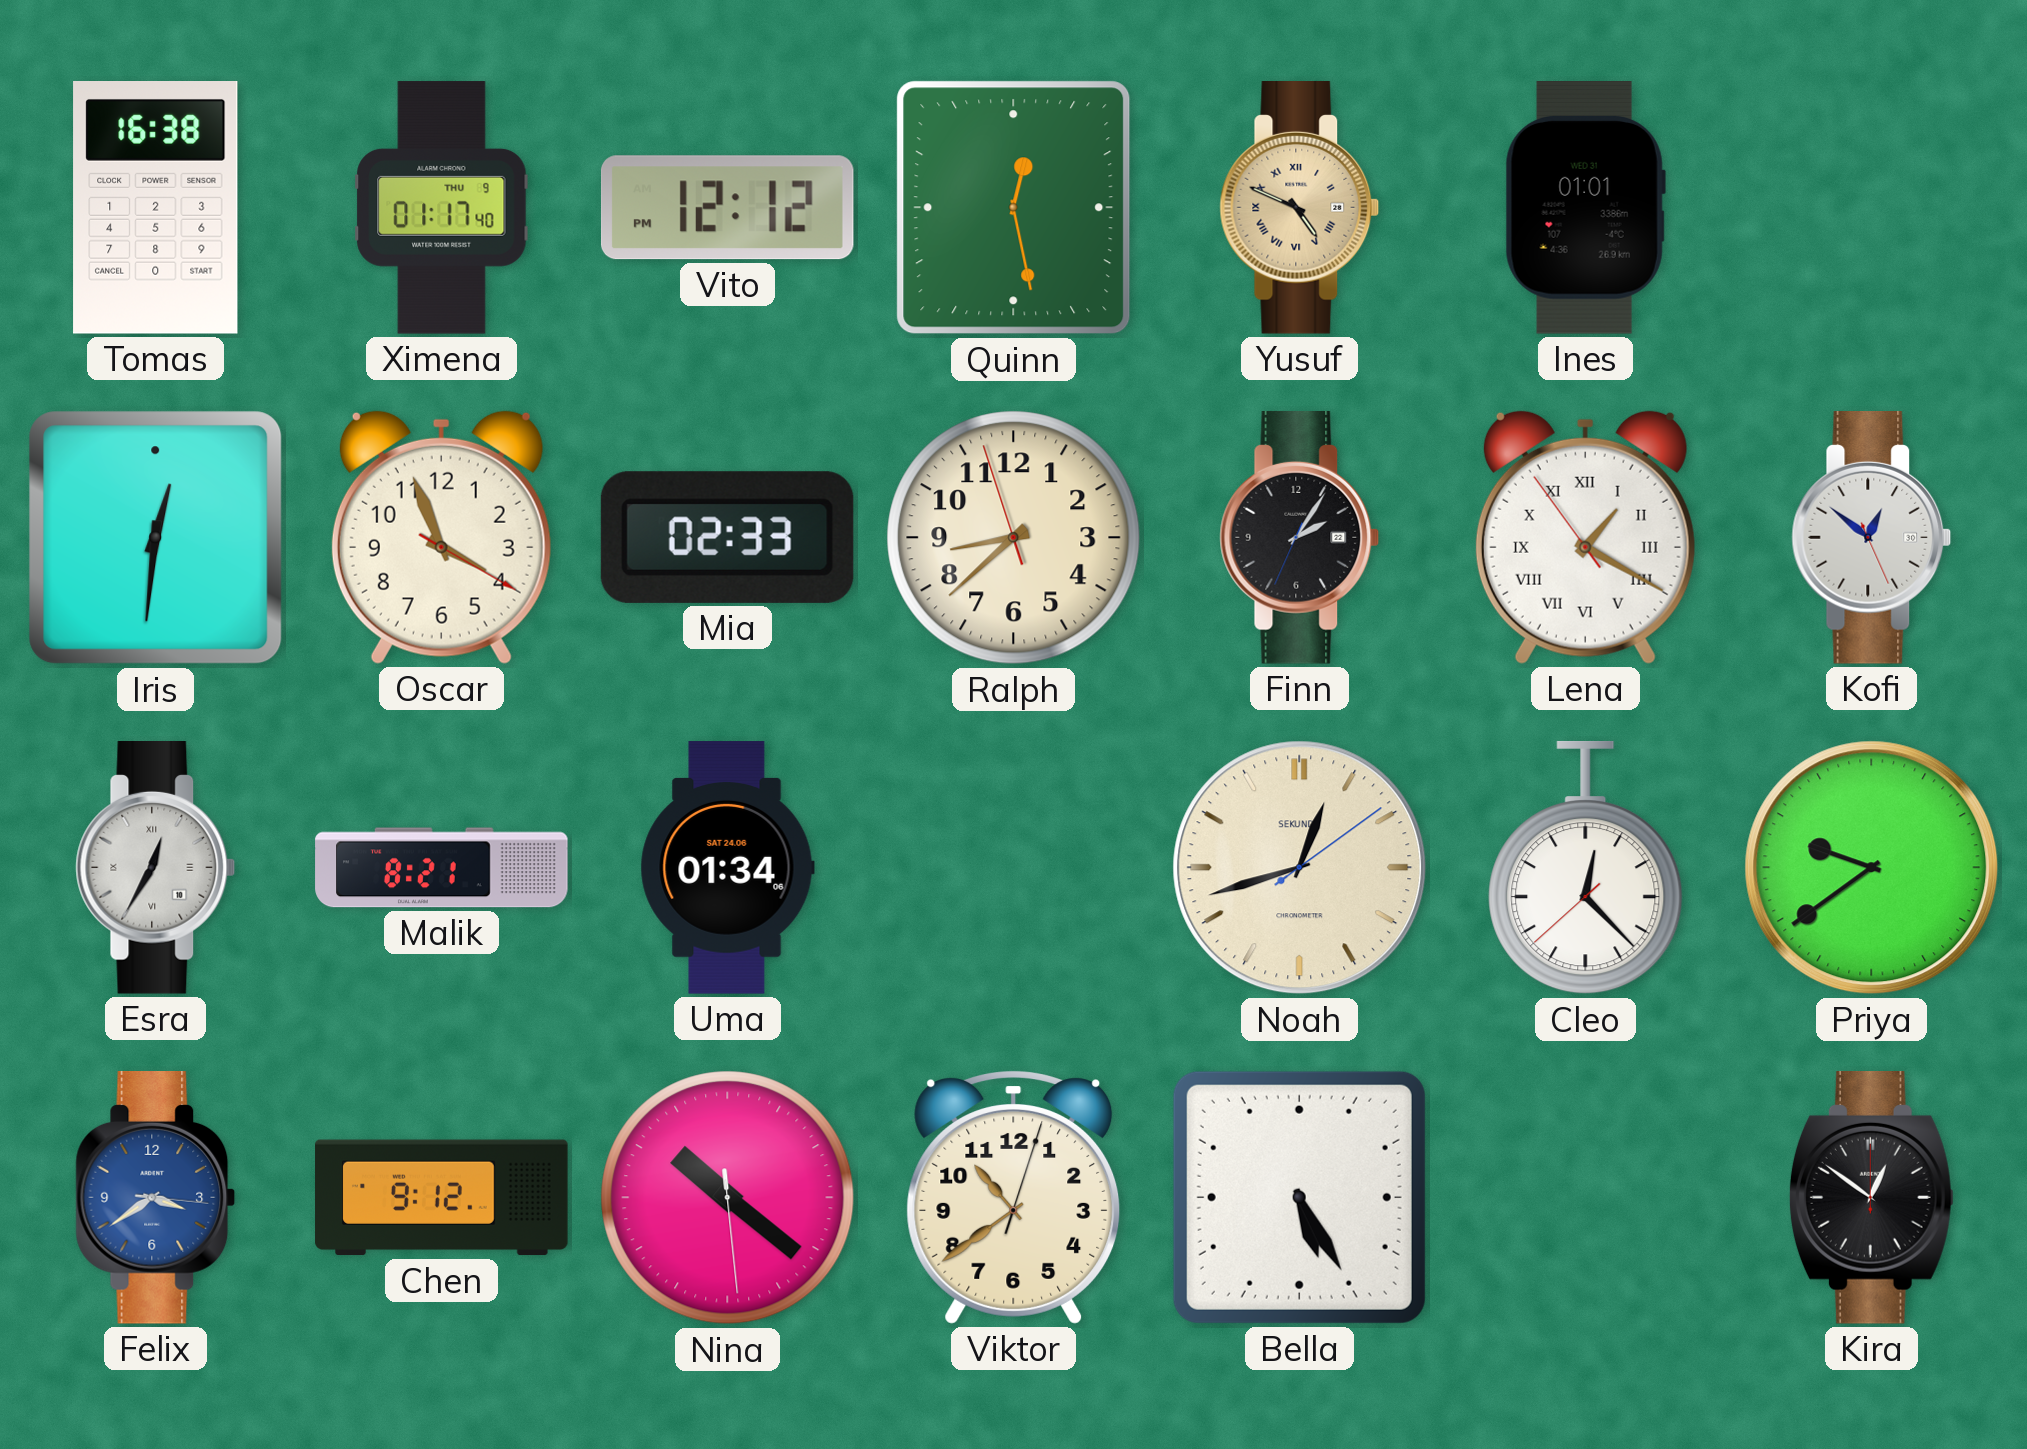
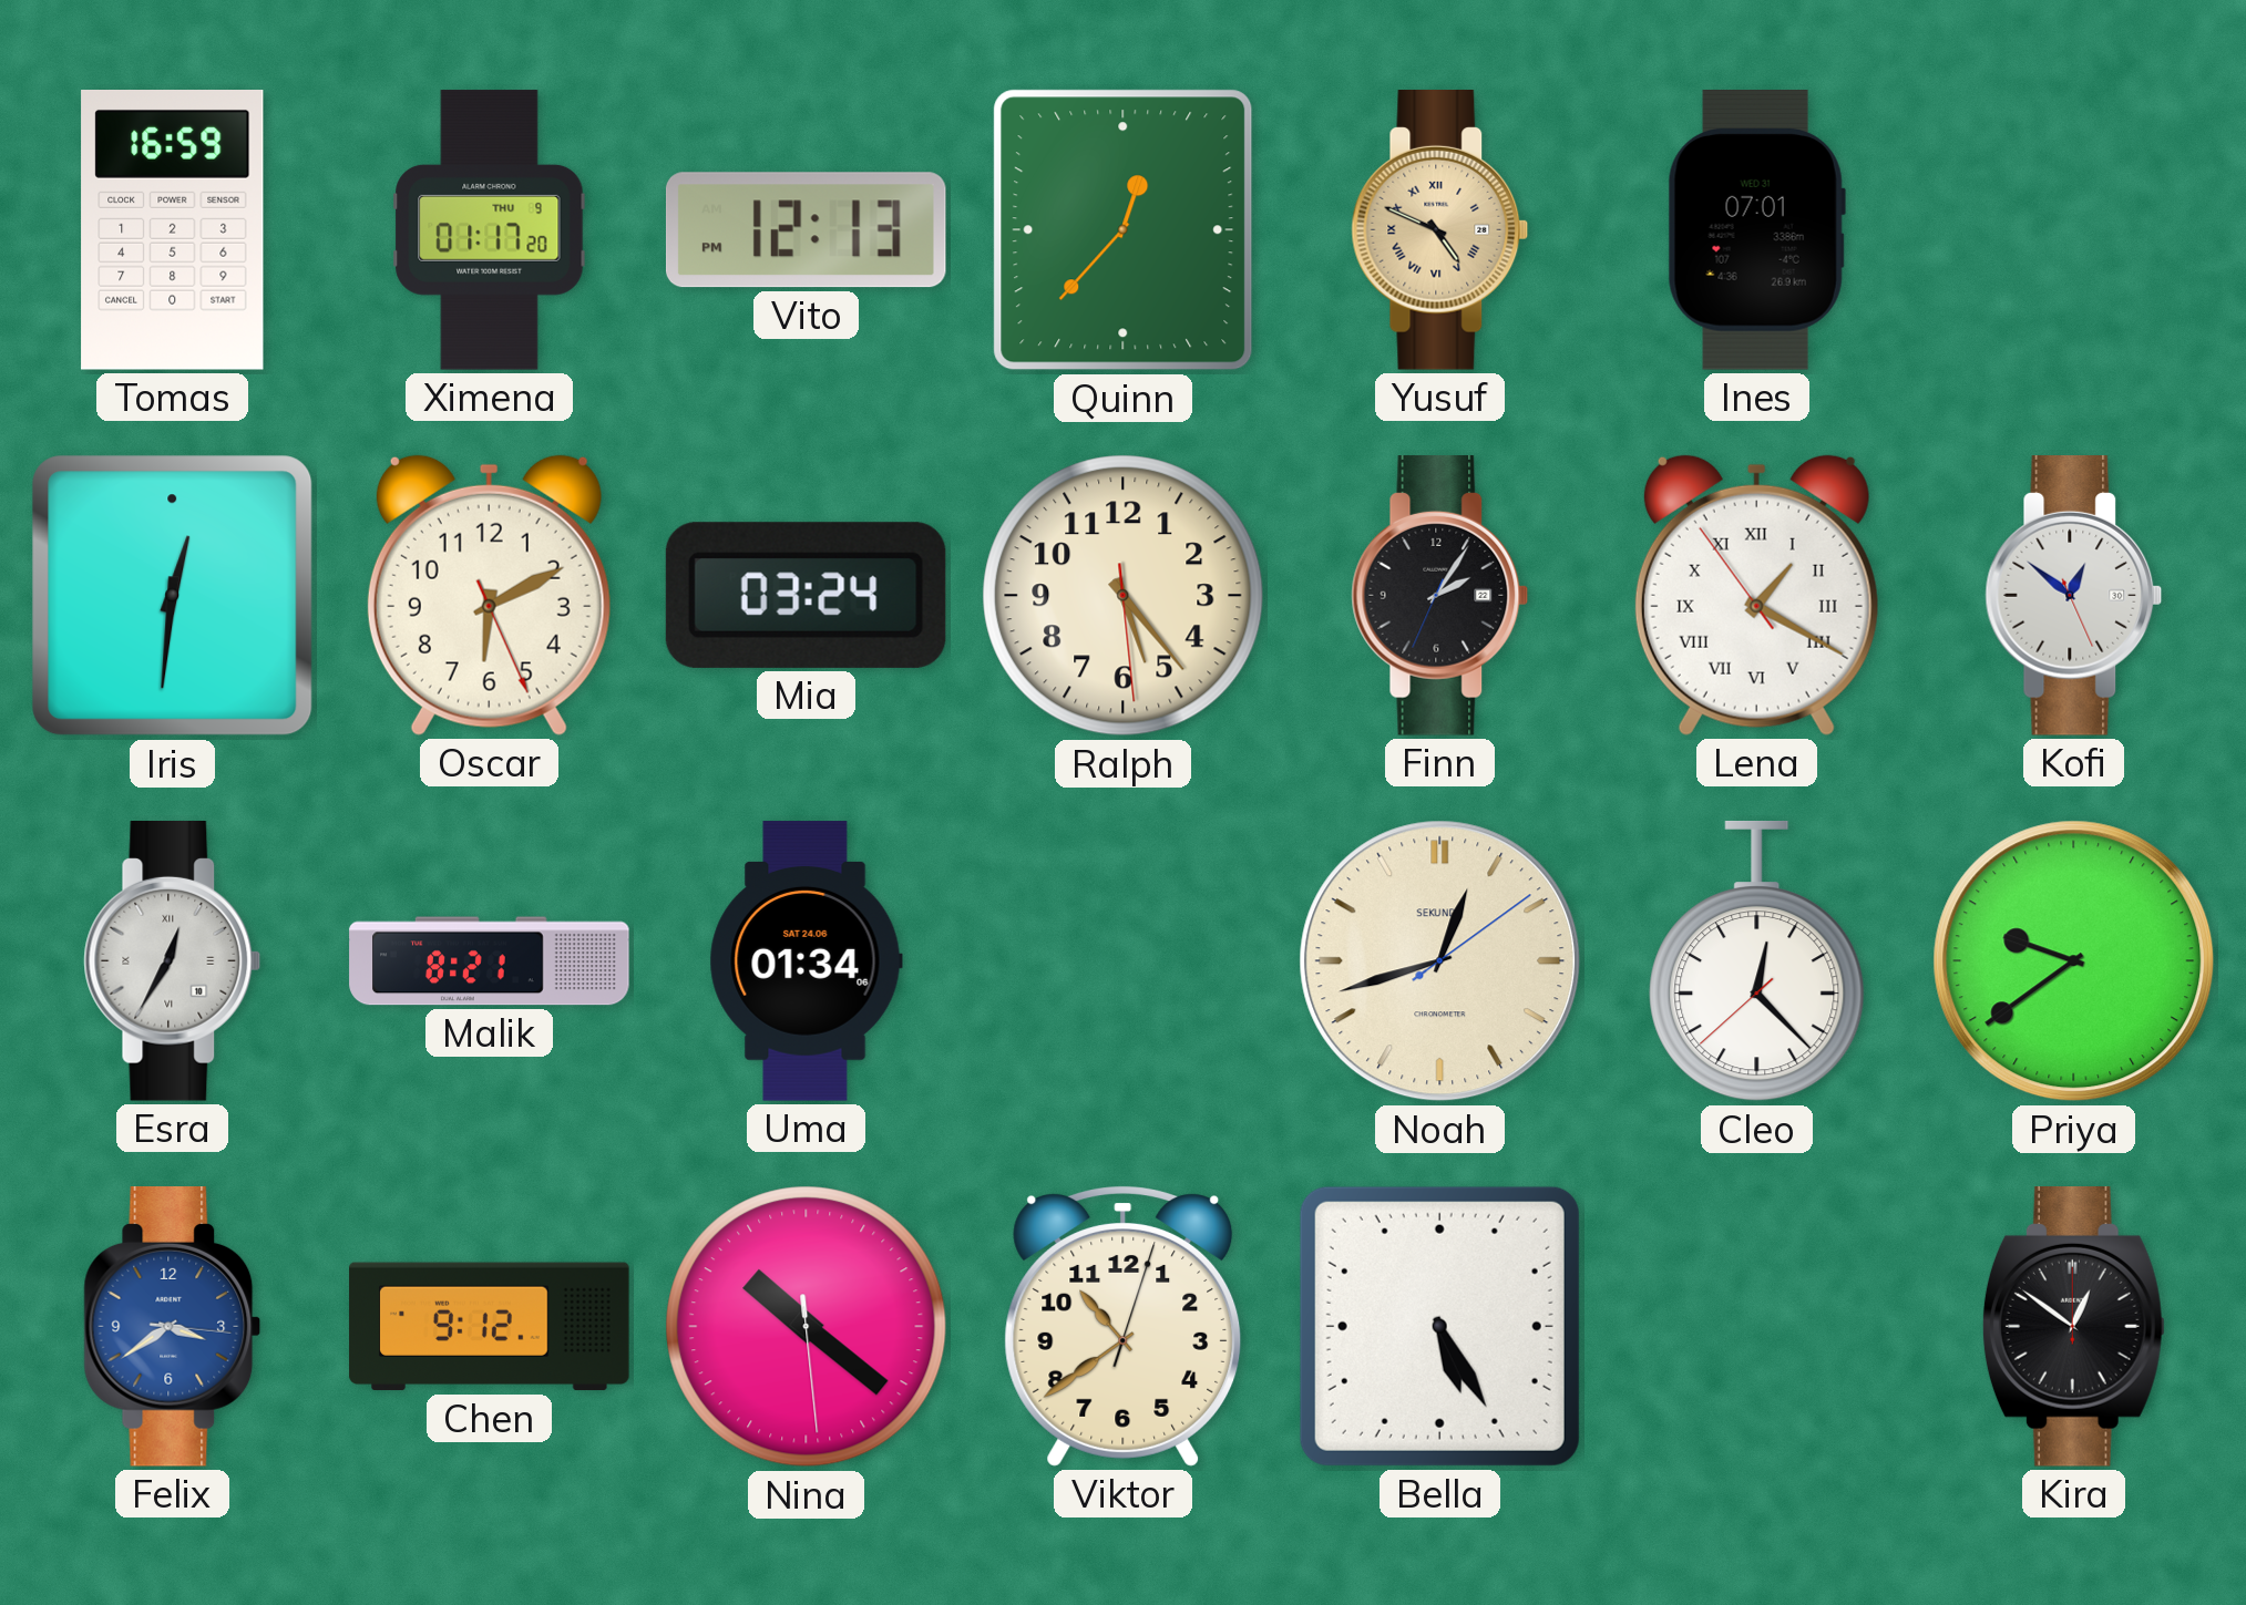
Tomas: 16:38 -> 16:59 (173, 230)
Ximena: 01:17:40 -> 01:17:20 (490, 230)
Vito: 12:12 -> 12:13 (806, 230)
Quinn: 12:28 -> 12:37 (1124, 230)
Ines: 01:01 -> 07:01 (1756, 230)
Oscar: 3:56 -> 6:10 (489, 595)
Mia: 02:33 -> 03:24 (806, 595)
Ralph: 8:37 -> 5:23 (1124, 596)
